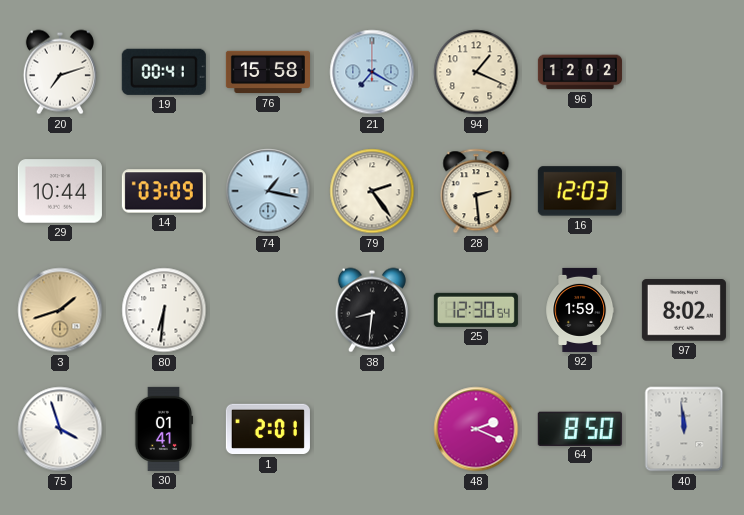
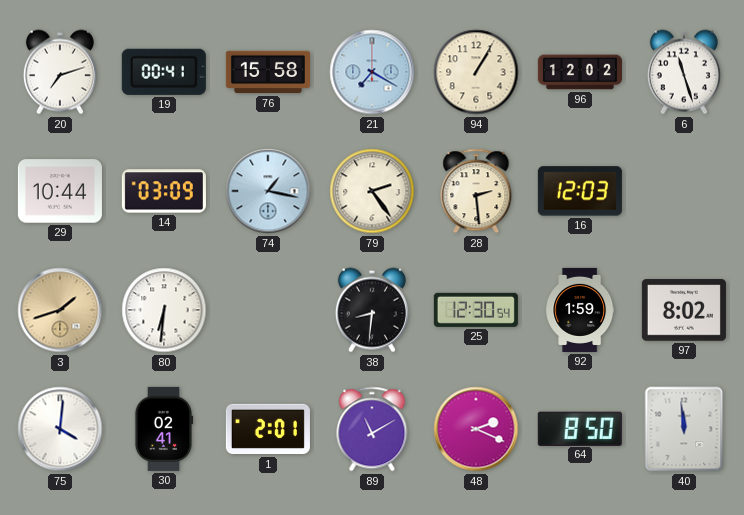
94: 1:19 -> 1:05 (476, 72)
6: none -> 11:27 (684, 72)
75: 3:57 -> 4:01 (60, 429)
30: 01:41 -> 02:41 (164, 429)
89: none -> 11:10 (372, 429)
